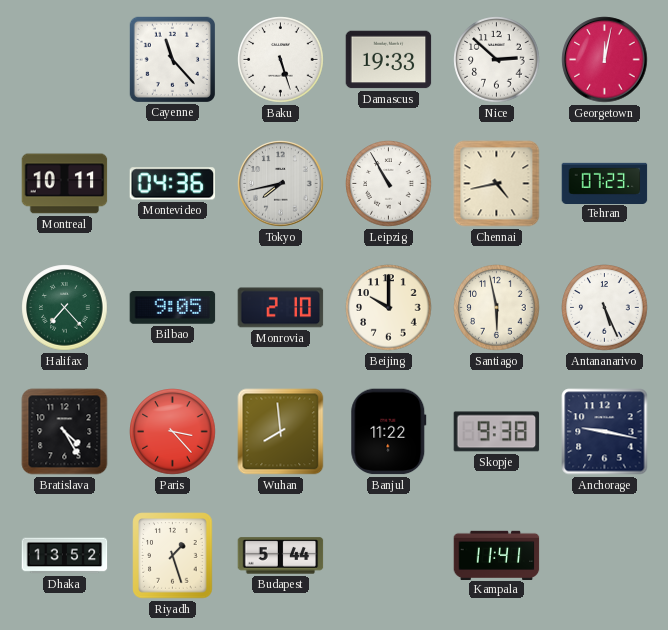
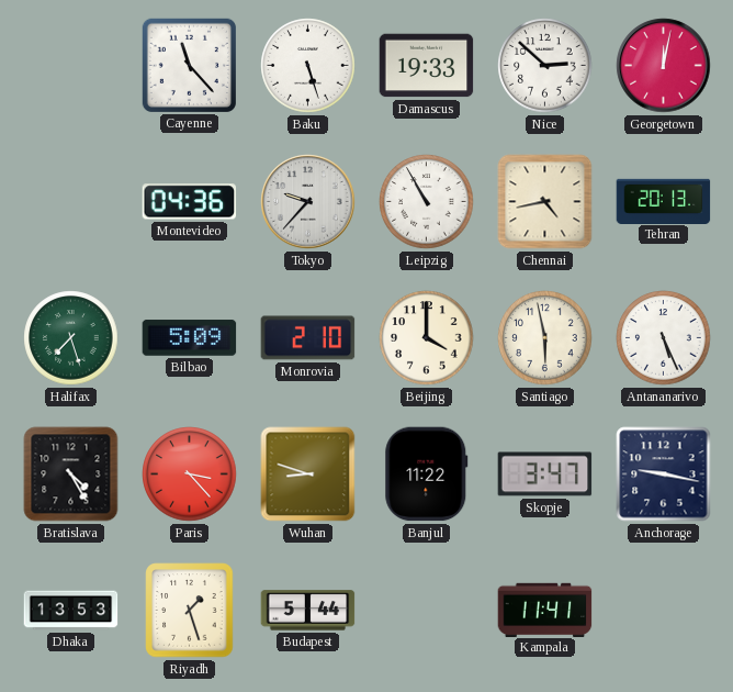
Montreal: 10:11 -> none (65, 184)
Tokyo: 7:43 -> 9:37 (308, 202)
Tehran: 07:23 -> 20:13 (664, 201)
Halifax: 7:23 -> 7:27 (71, 338)
Bilbao: 9:05 -> 5:09 (190, 338)
Beijing: 10:00 -> 4:00 (427, 338)
Wuhan: 7:59 -> 8:48 (308, 475)
Skopje: 9:38 -> 3:47 (545, 475)
Dhaka: 13:52 -> 13:53 (71, 611)
